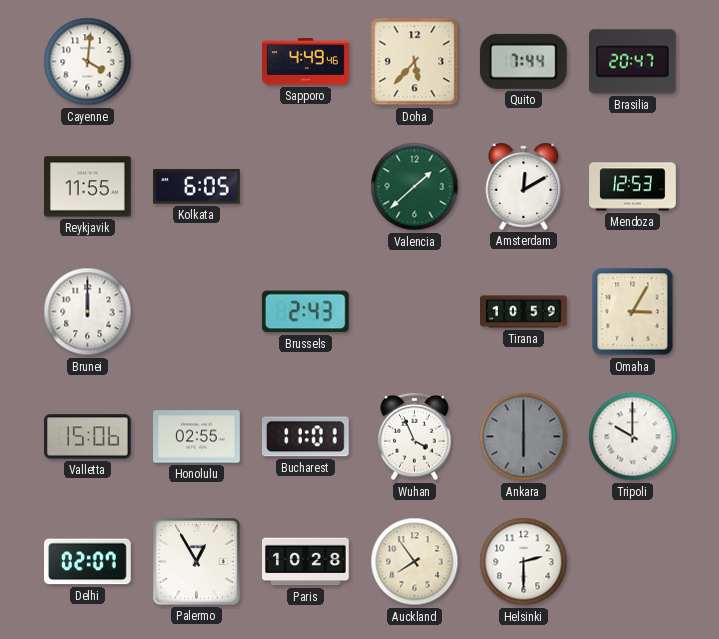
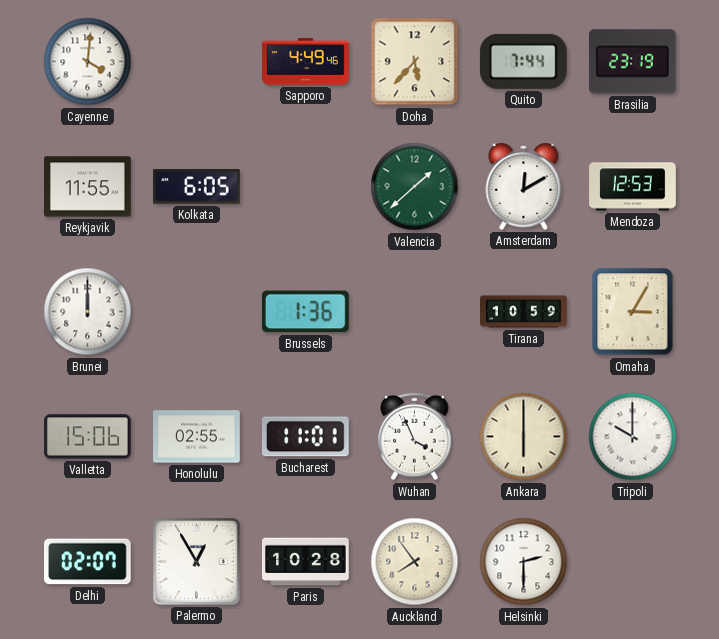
Brasilia: 20:47 -> 23:19 (632, 62)
Brussels: 2:43 -> 1:36 (305, 312)
Ankara dial: grey -> cream (524, 437)
